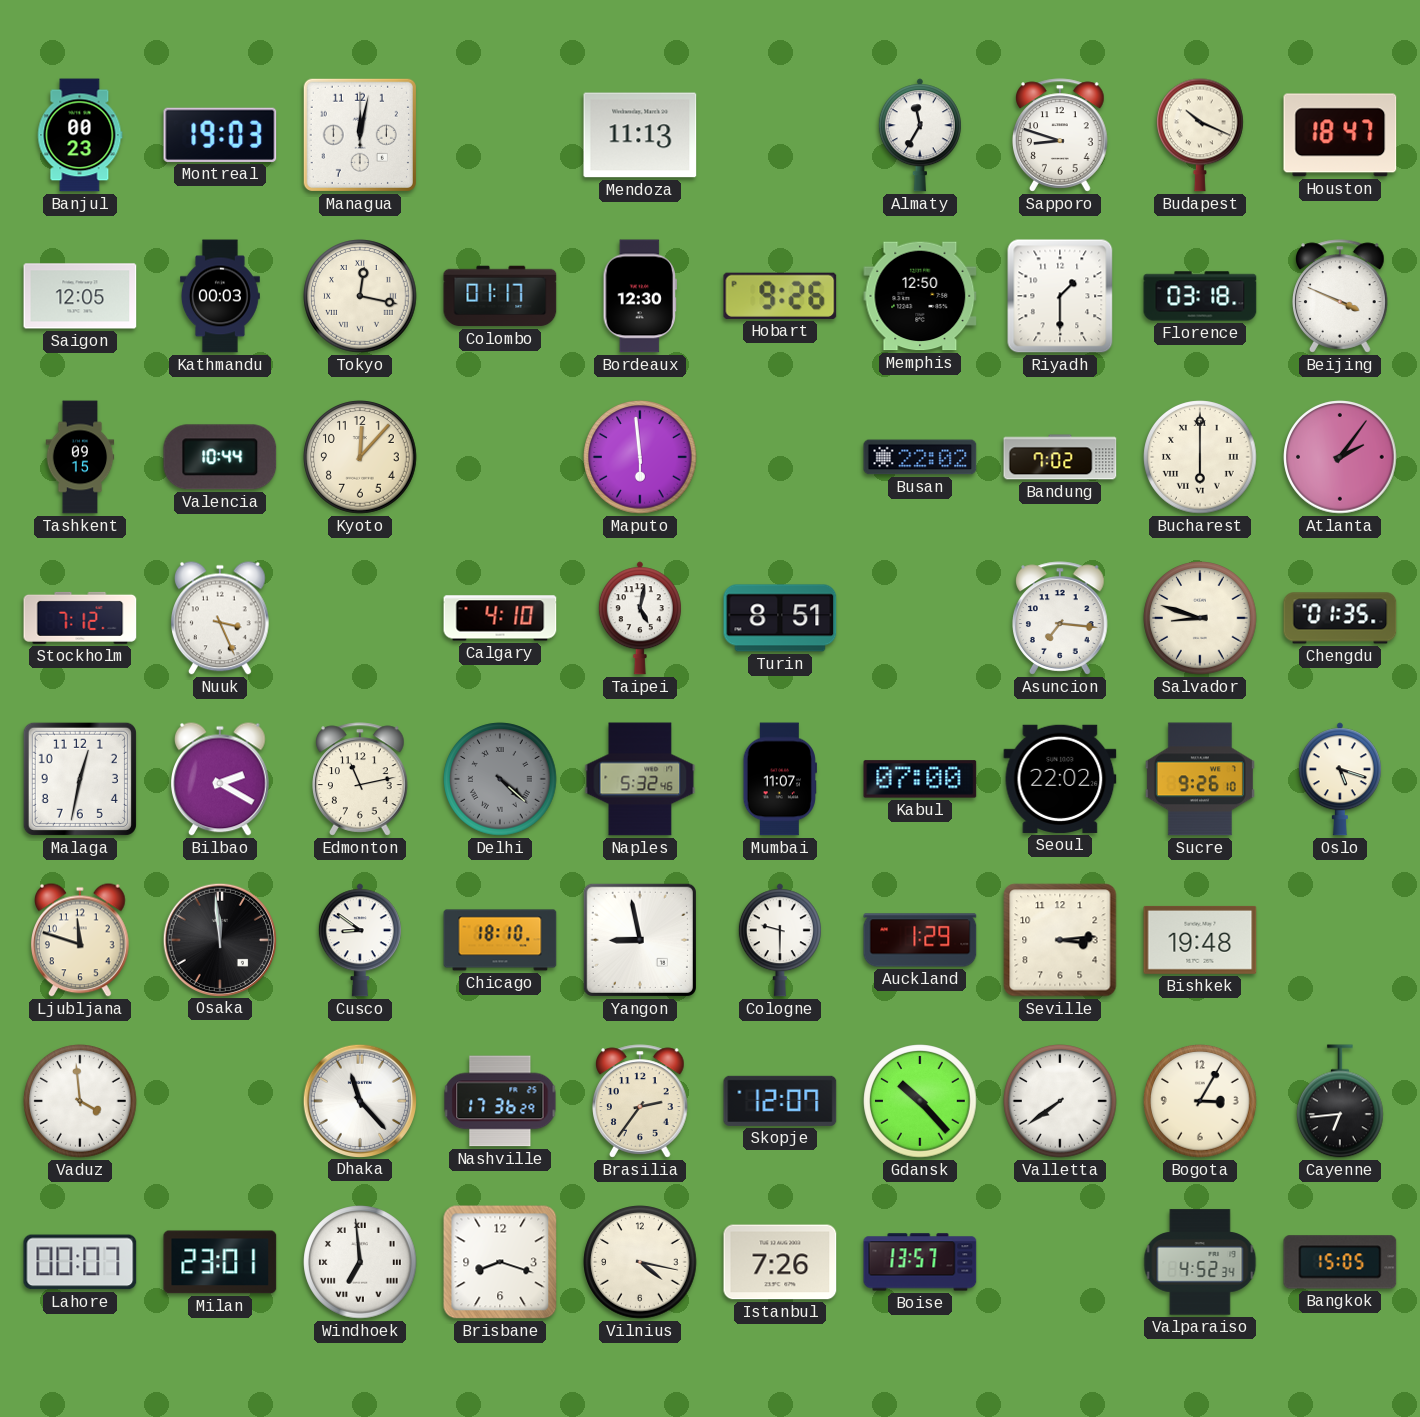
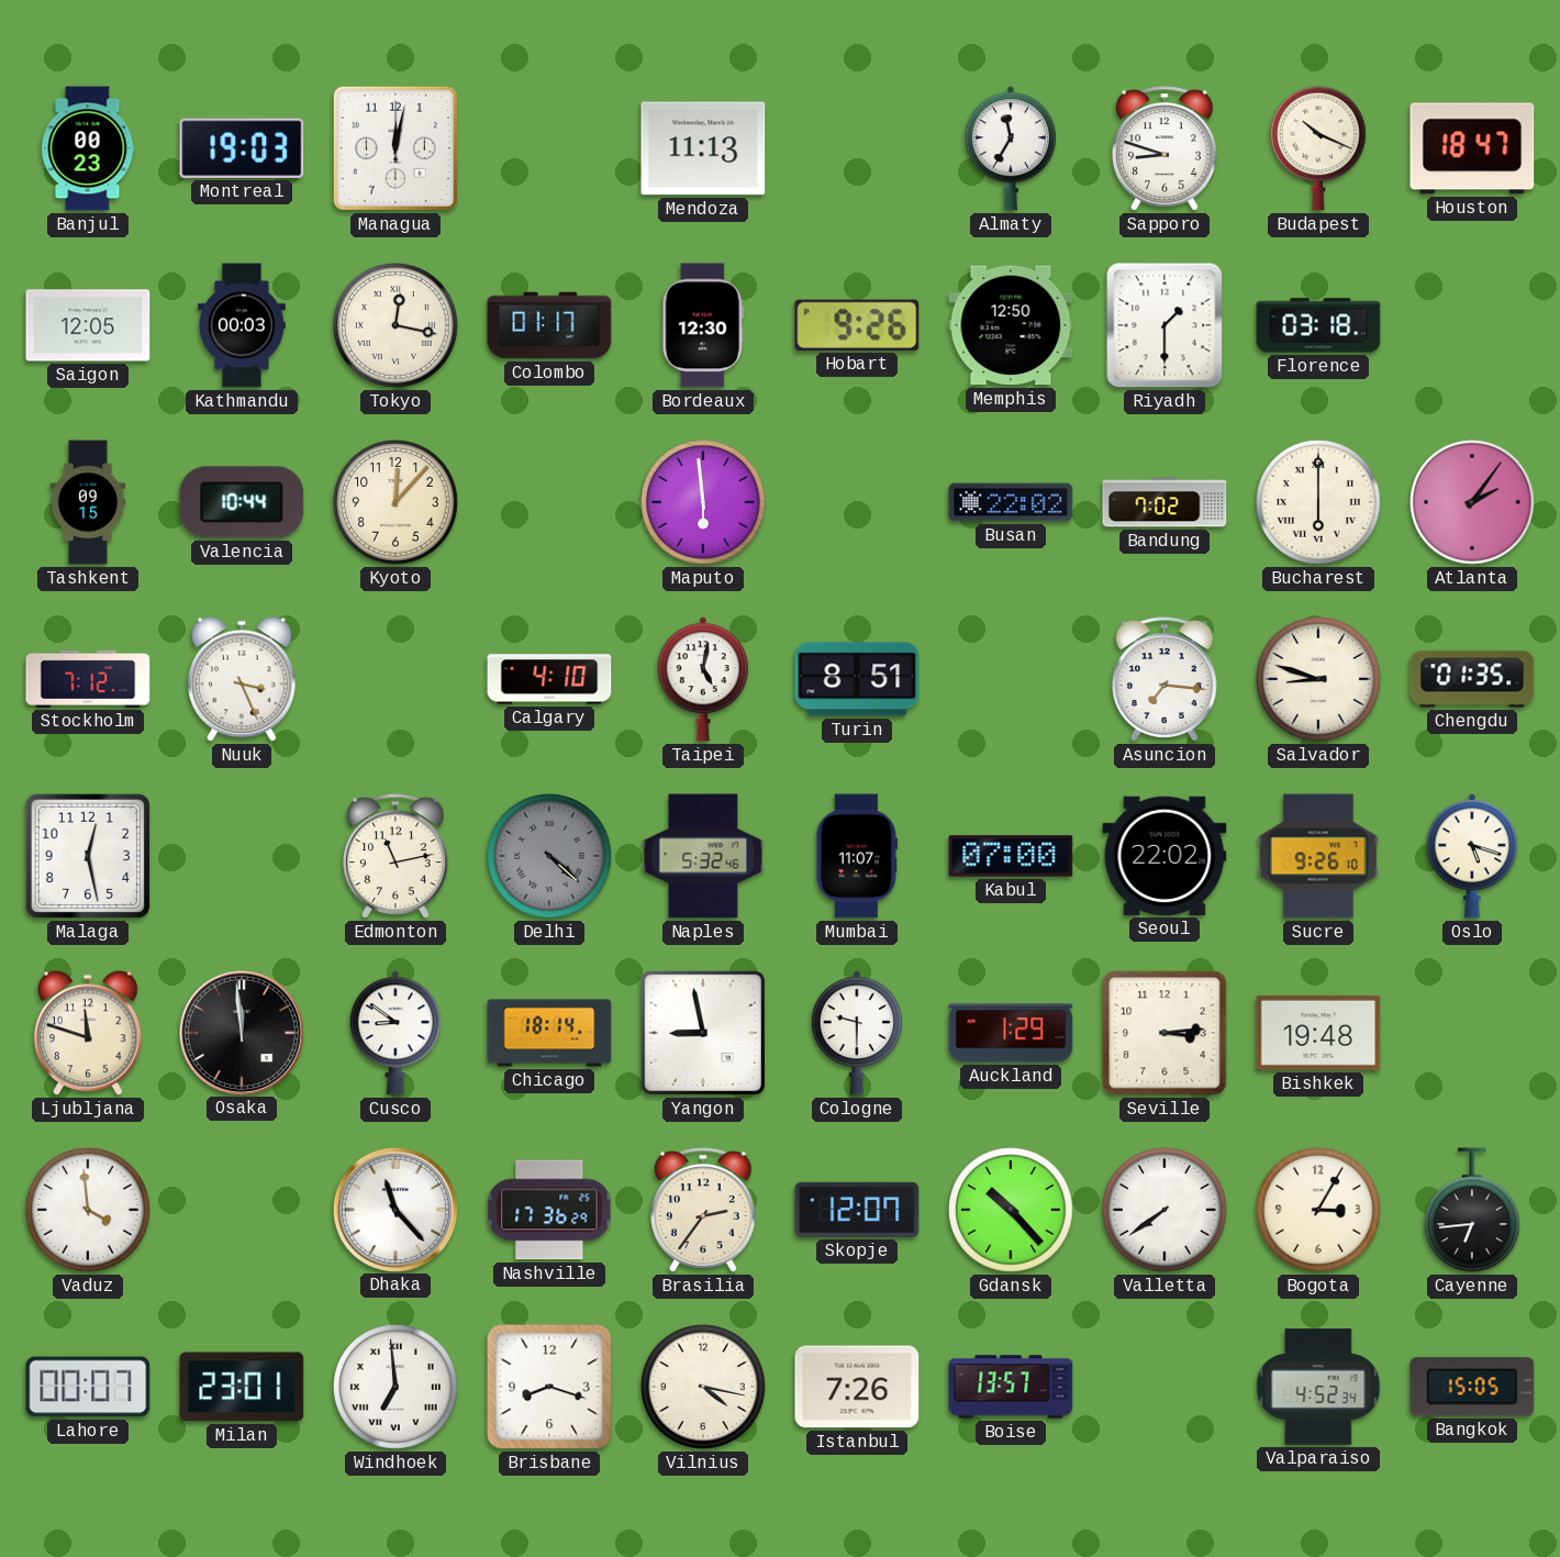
Beijing: 3:49 -> none (1340, 296)
Malaga: 12:32 -> 12:28 (88, 856)
Bilbao: 2:20 -> none (221, 779)
Chicago: 18:10 -> 18:14 (549, 1033)
